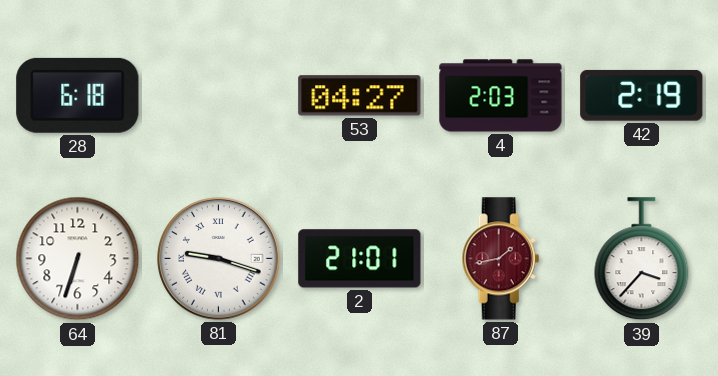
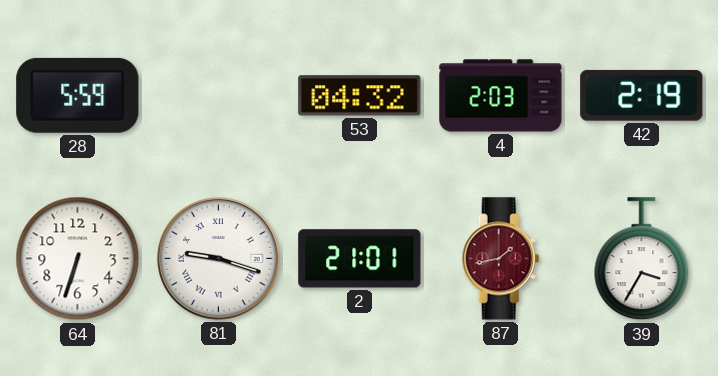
28: 6:18 -> 5:59 (78, 95)
53: 04:27 -> 04:32 (360, 96)
39: 3:37 -> 3:35 (642, 259)
